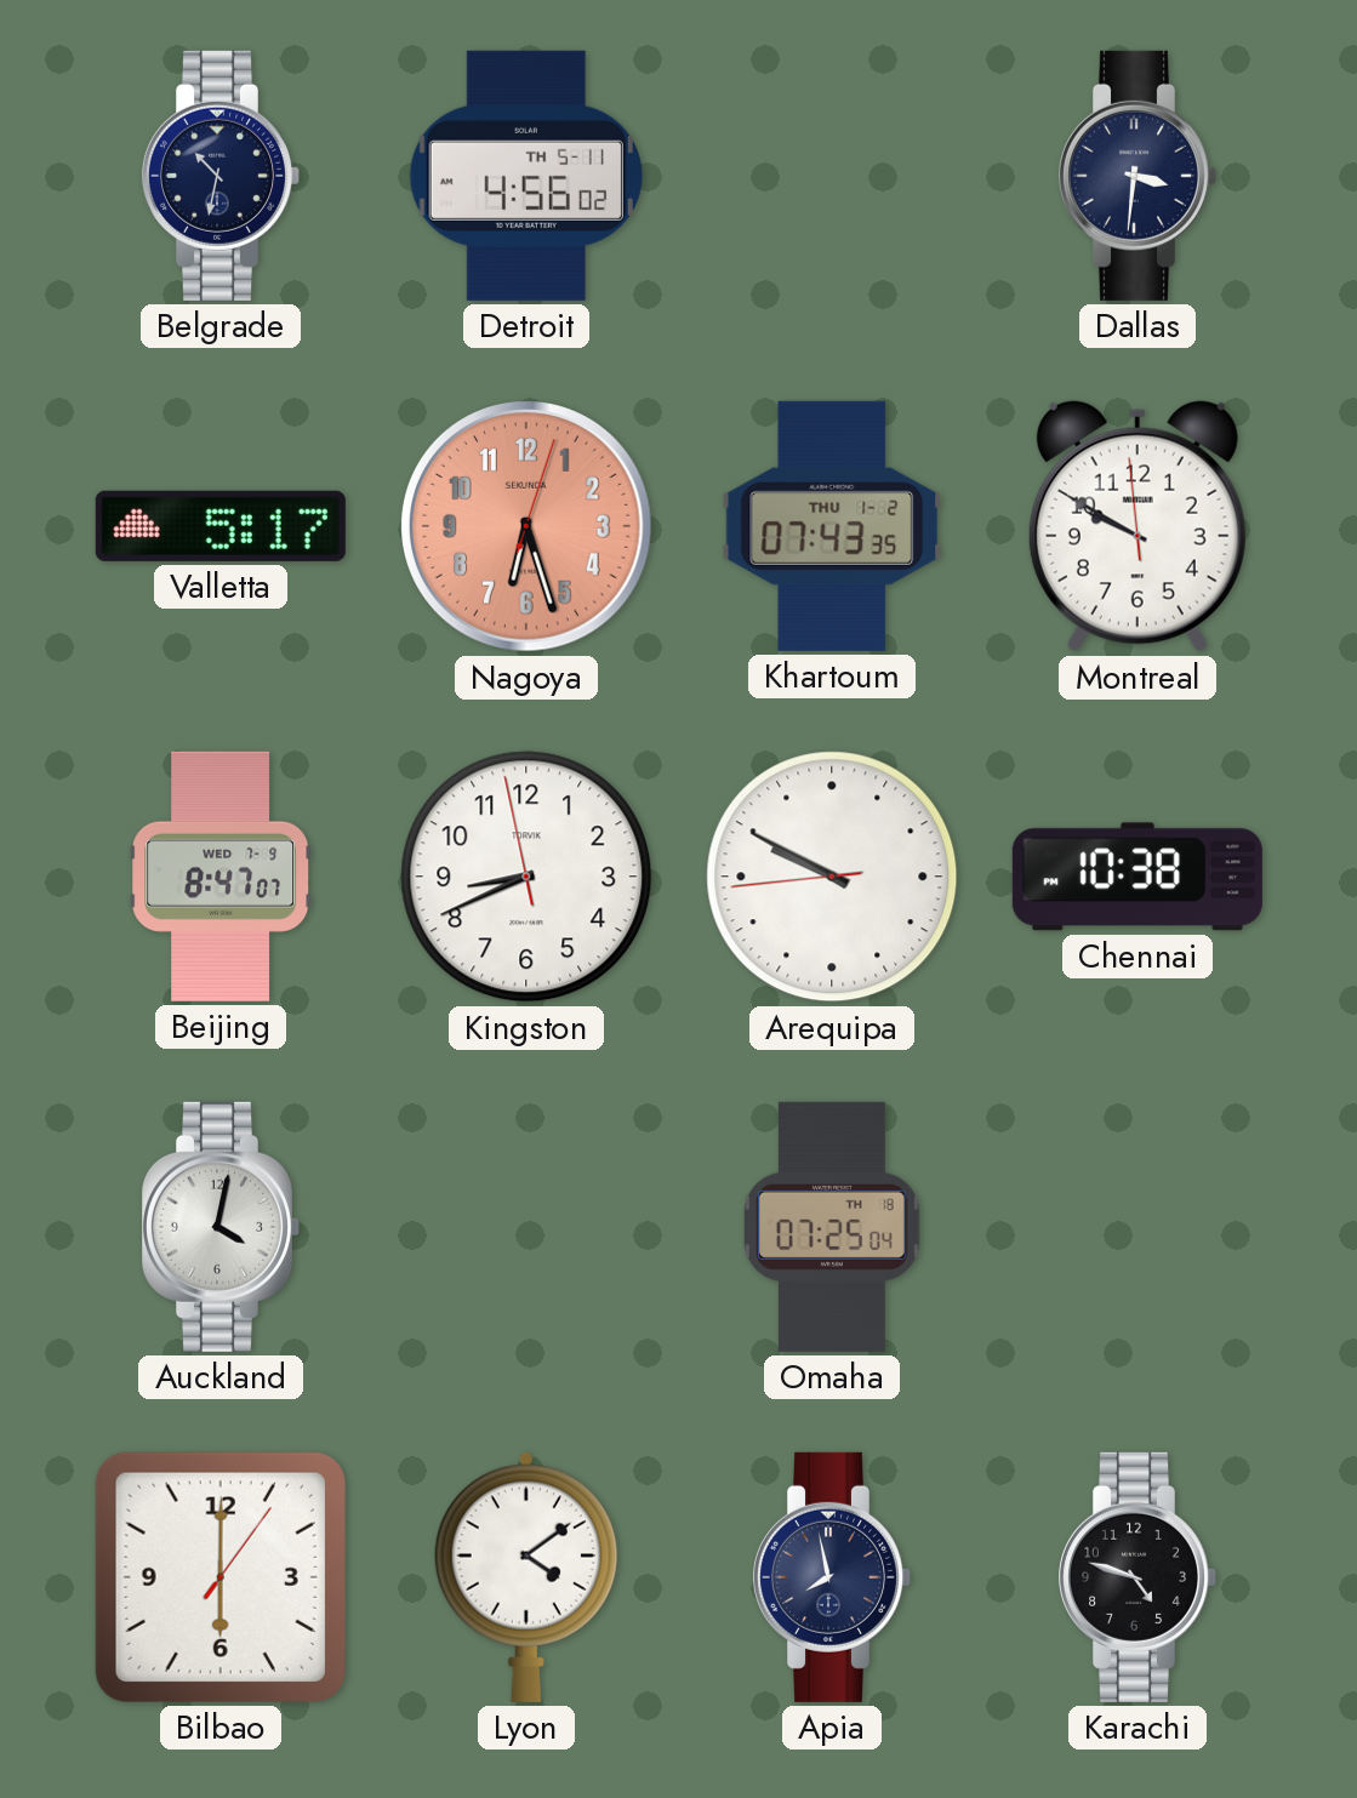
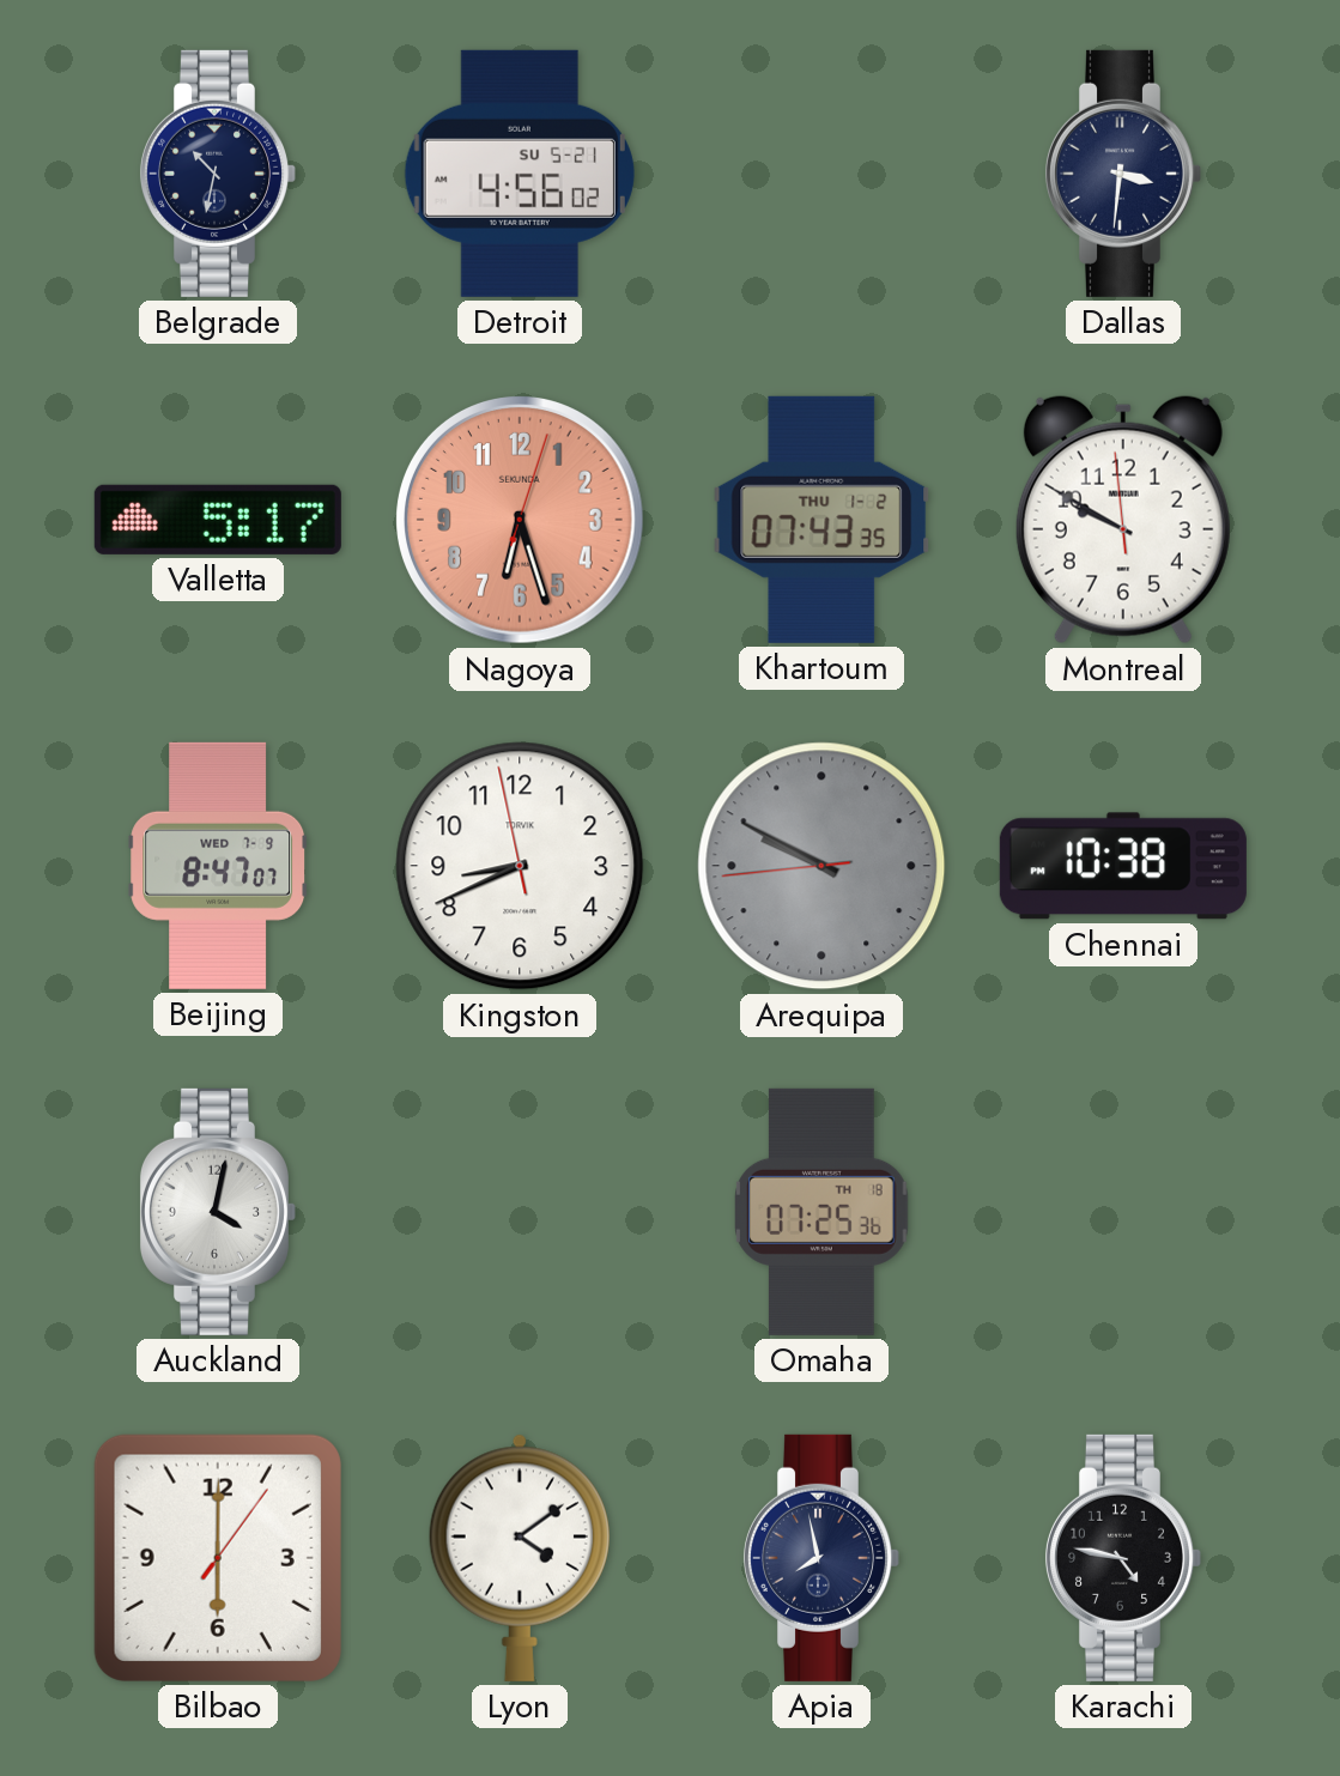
Detroit date: TH 5-11 -> SU 5-21 (520, 174)
Arequipa dial: white -> grey (821, 866)
Omaha: 07:25:04 -> 07:25:36 (823, 1212)
Karachi: 4:48 -> 4:47 (1122, 1558)
